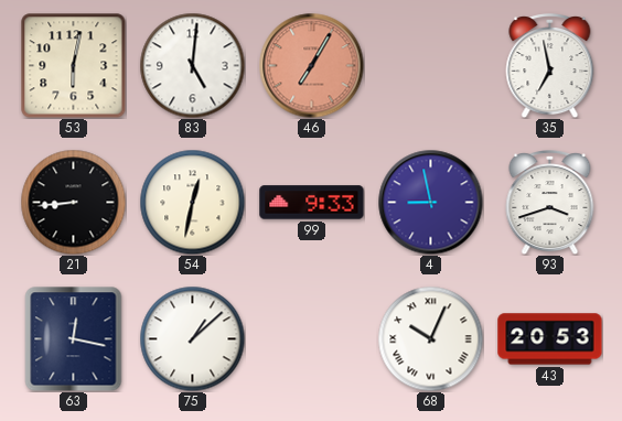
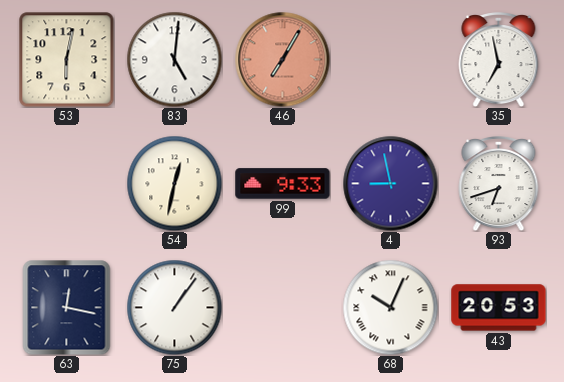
21: 8:44 -> none (73, 202)
93: 3:42 -> 6:42 (499, 184)
75: 1:08 -> 1:06 (174, 307)
